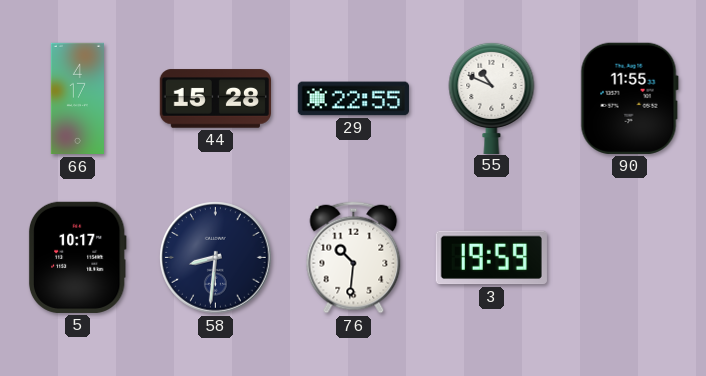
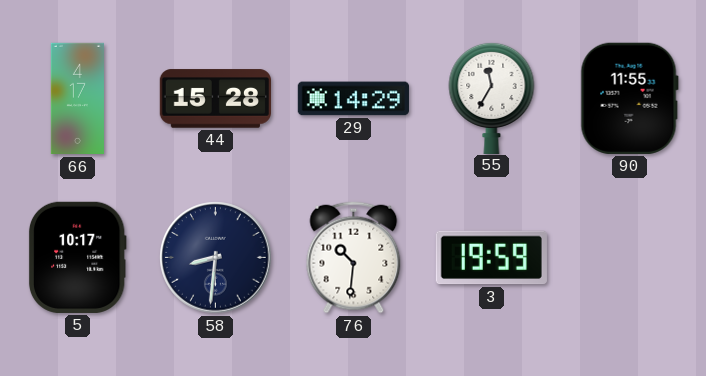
29: 22:55 -> 14:29 (353, 99)
55: 10:49 -> 11:35 (492, 97)
